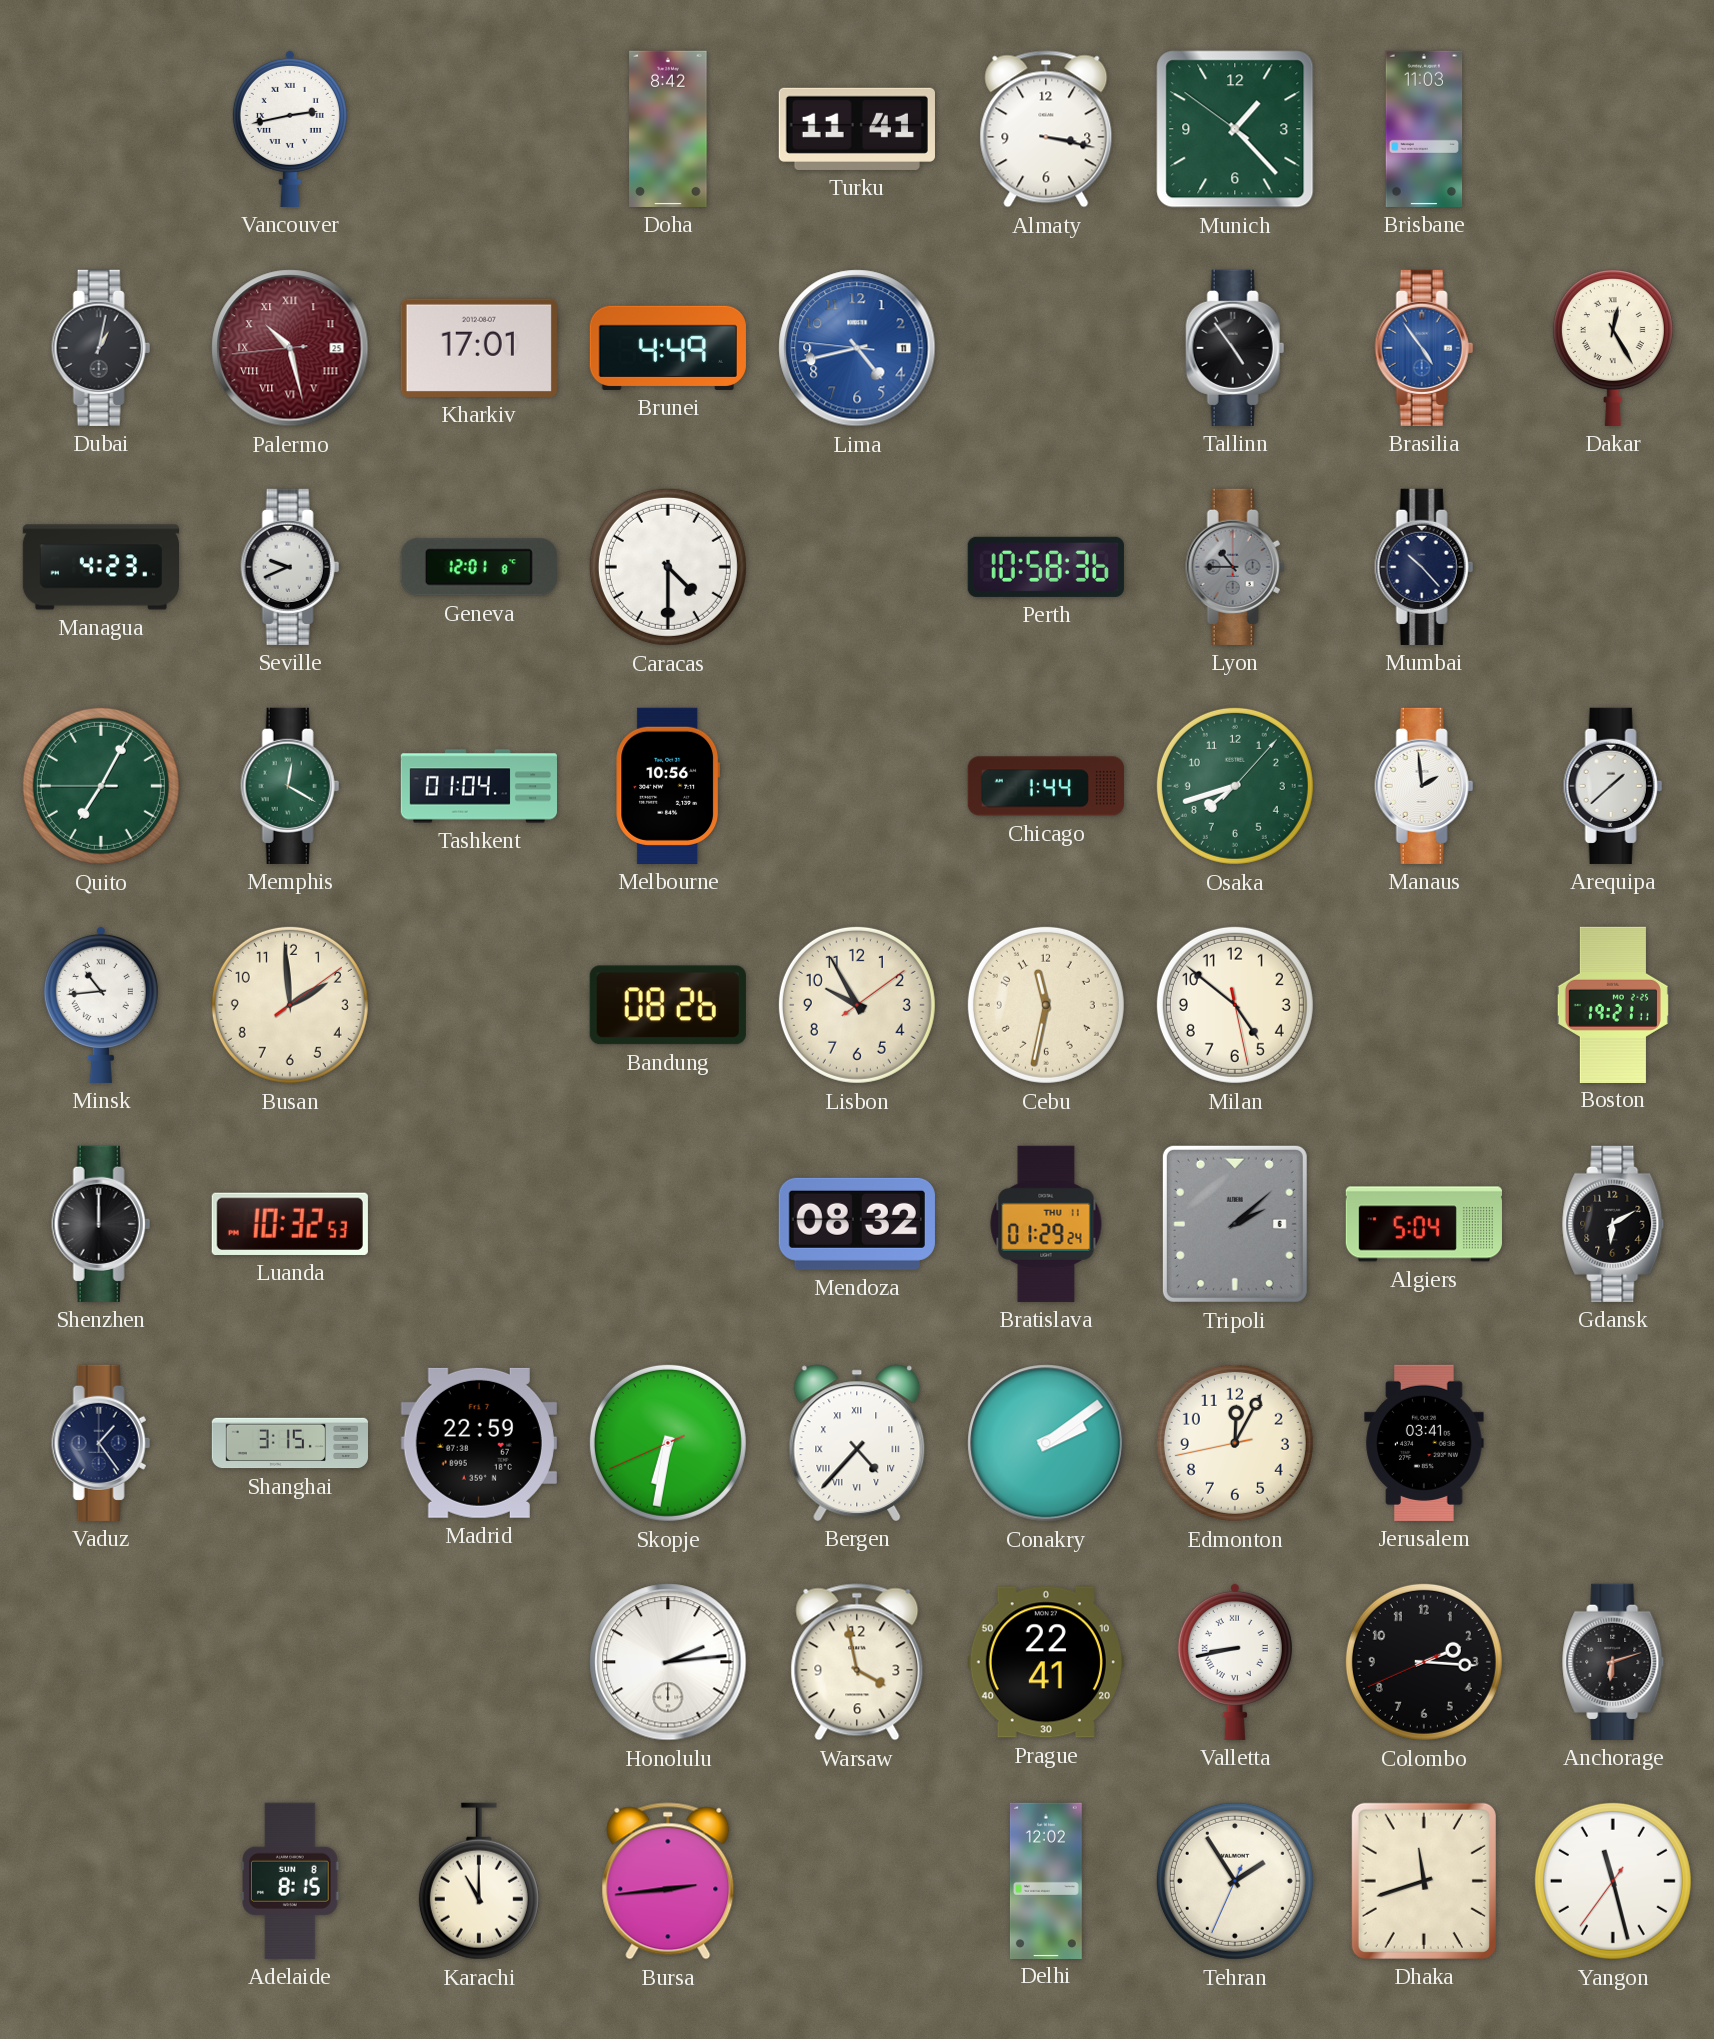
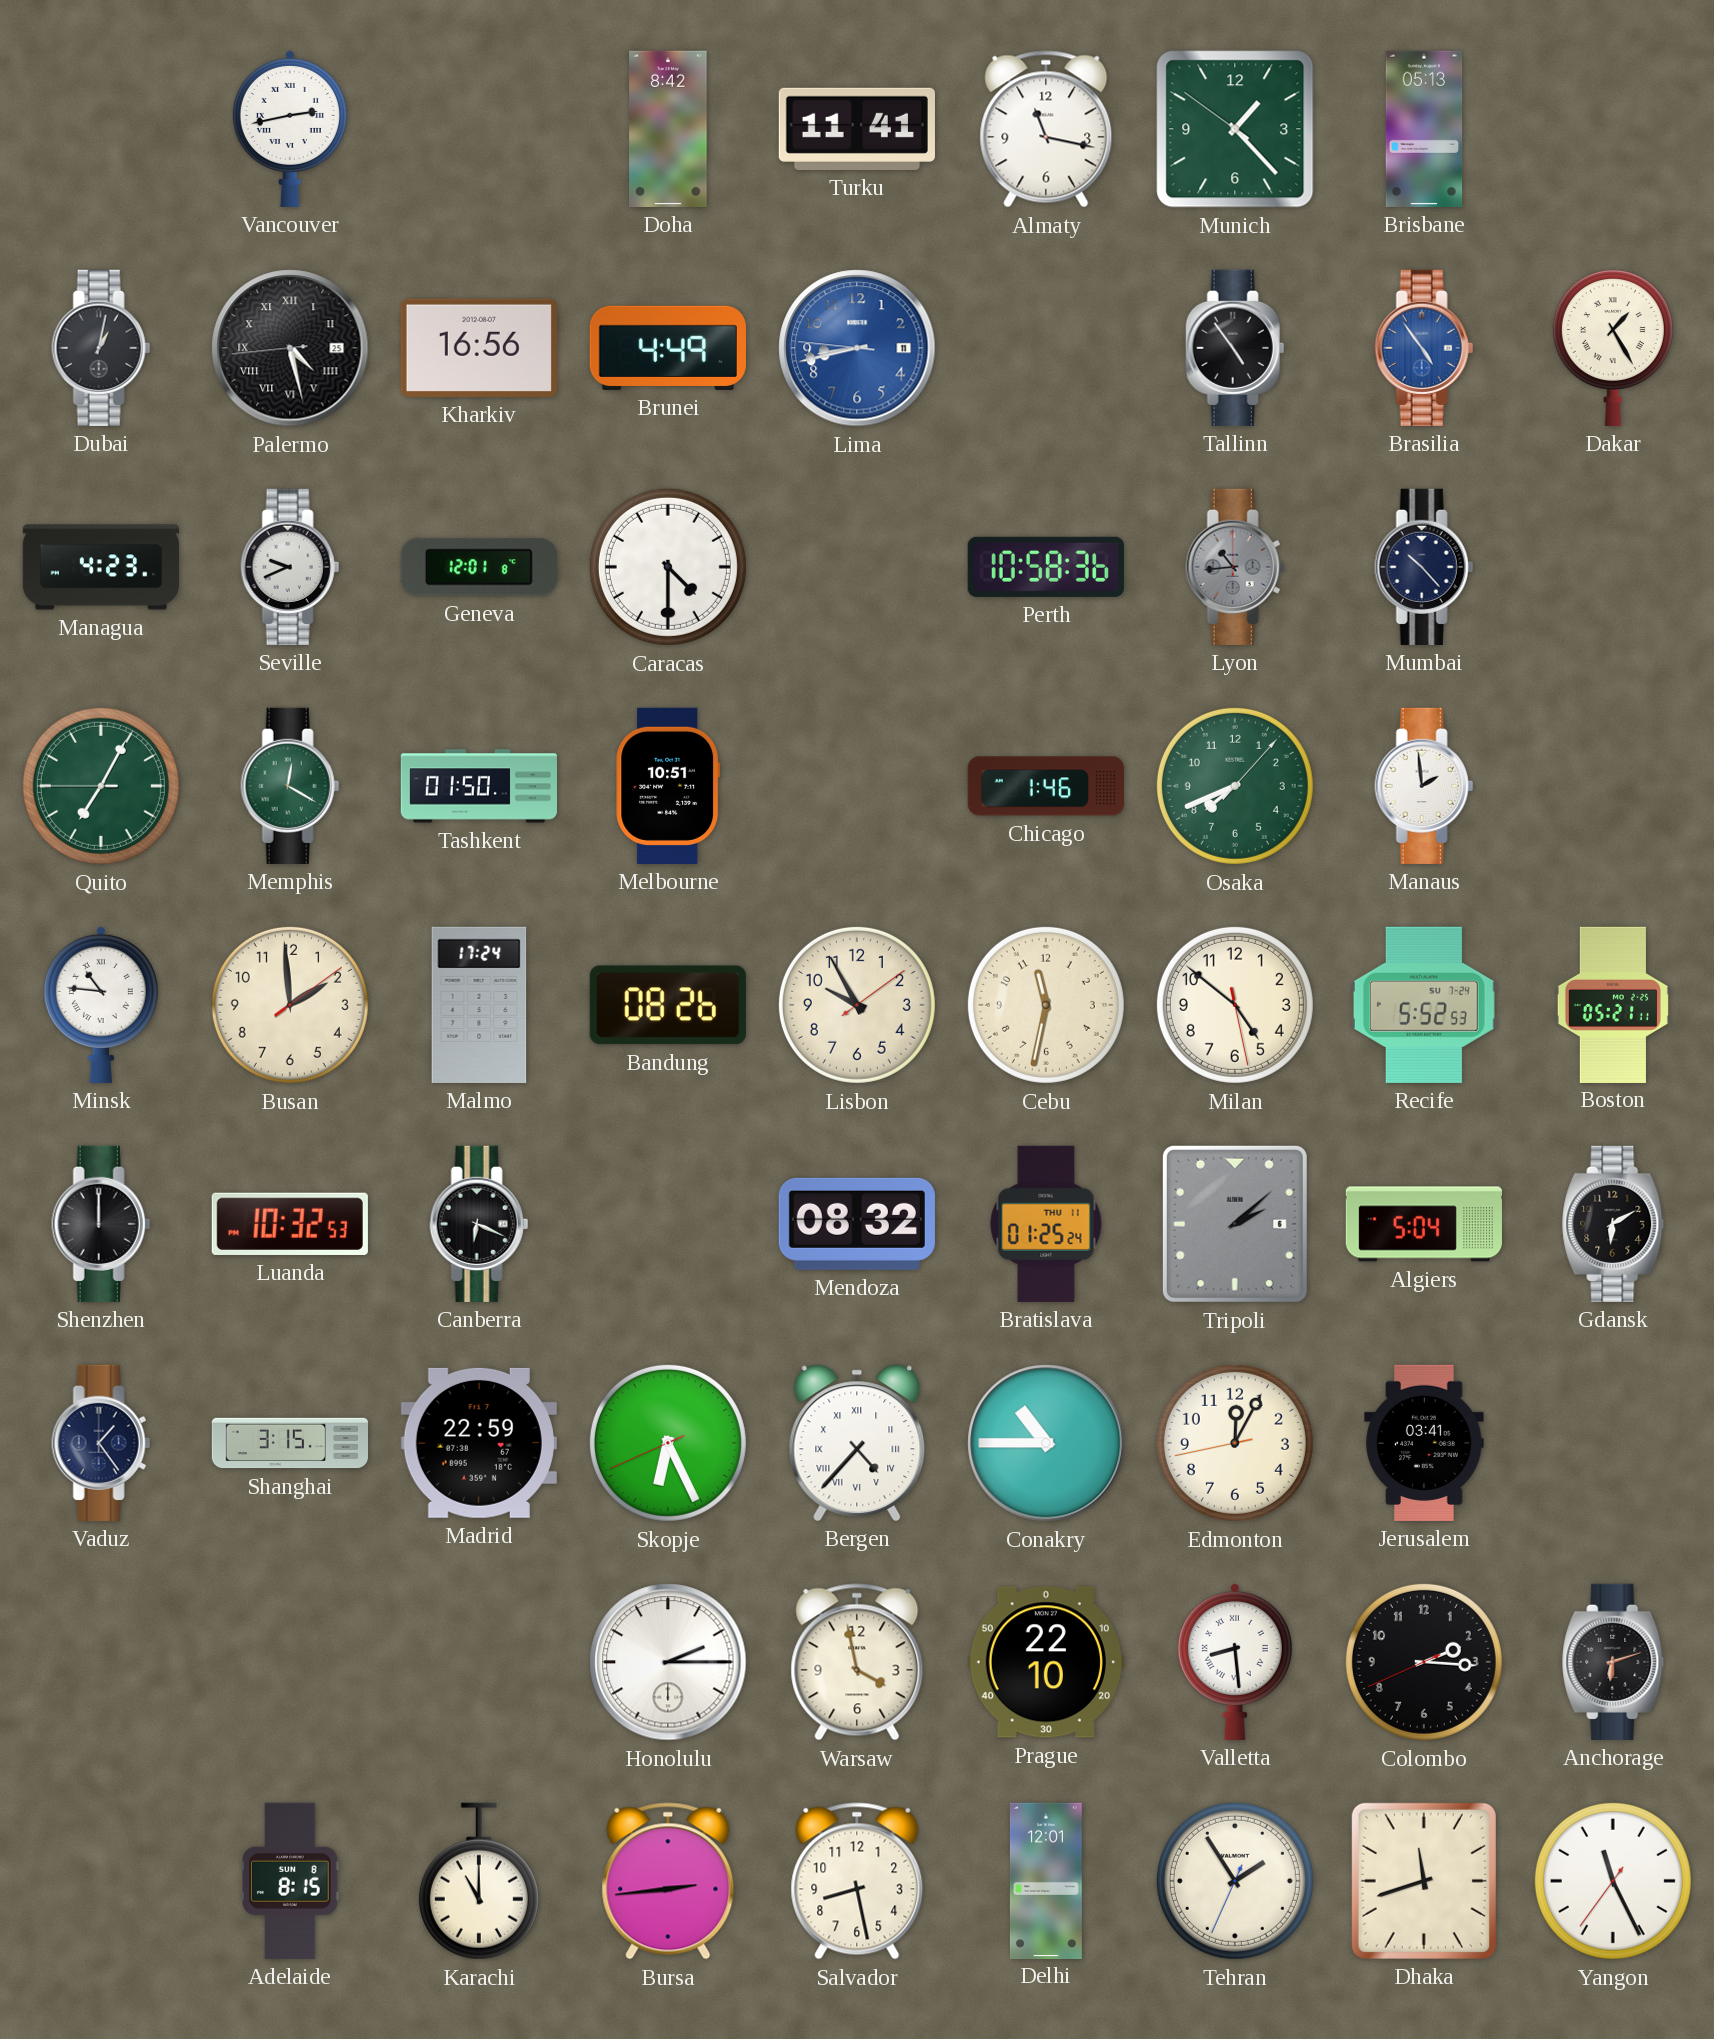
Almaty: 3:17 -> 11:17 (1046, 129)
Brisbane: 11:03 -> 05:13 (1424, 129)
Palermo: 10:27 -> 4:27 (290, 348)
Palermo dial: burgundy -> black (290, 348)
Kharkiv: 17:01 -> 16:56 (479, 348)
Lima: 4:42 -> 8:42 (857, 348)
Dakar: 12:25 -> 1:25 (1613, 348)
Lyon: 10:45 -> 10:44 (1235, 567)
Tashkent: 01:04 -> 01:50 (478, 786)
Melbourne: 10:56 -> 10:51 (668, 786)
Chicago: 1:44 -> 1:46 (1046, 786)
Osaka: 7:42 -> 7:41 (1235, 786)
Arequipa: 1:38 -> none (1613, 786)
Minsk: 10:44 -> 10:46 (101, 1004)
Malmo: none -> 17:24 (479, 1005)
Recife: none -> 5:52 (1424, 1005)
Boston: 19:21 -> 05:21 (1613, 1004)
Canberra: none -> 6:19 (479, 1224)
Bratislava: 01:29 -> 01:25 (1046, 1224)
Skopje: 6:31 -> 6:25 (668, 1443)
Conakry: 2:09 -> 10:45 (1046, 1443)
Honolulu: 2:14 -> 2:15 (668, 1662)
Prague: 22:41 -> 22:10 (1046, 1662)
Valletta: 8:43 -> 8:29 (1235, 1661)
Salvador: none -> 8:28 (857, 1881)
Delhi: 12:02 -> 12:01 (1046, 1880)
Yangon: 11:27 -> 11:25 (1613, 1881)
